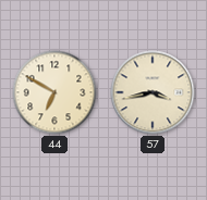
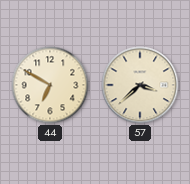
57: 3:43 -> 3:38 (140, 85)
